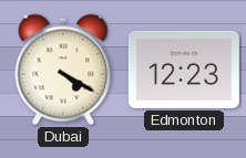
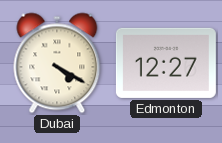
Edmonton: 12:23 -> 12:27 (166, 63)
